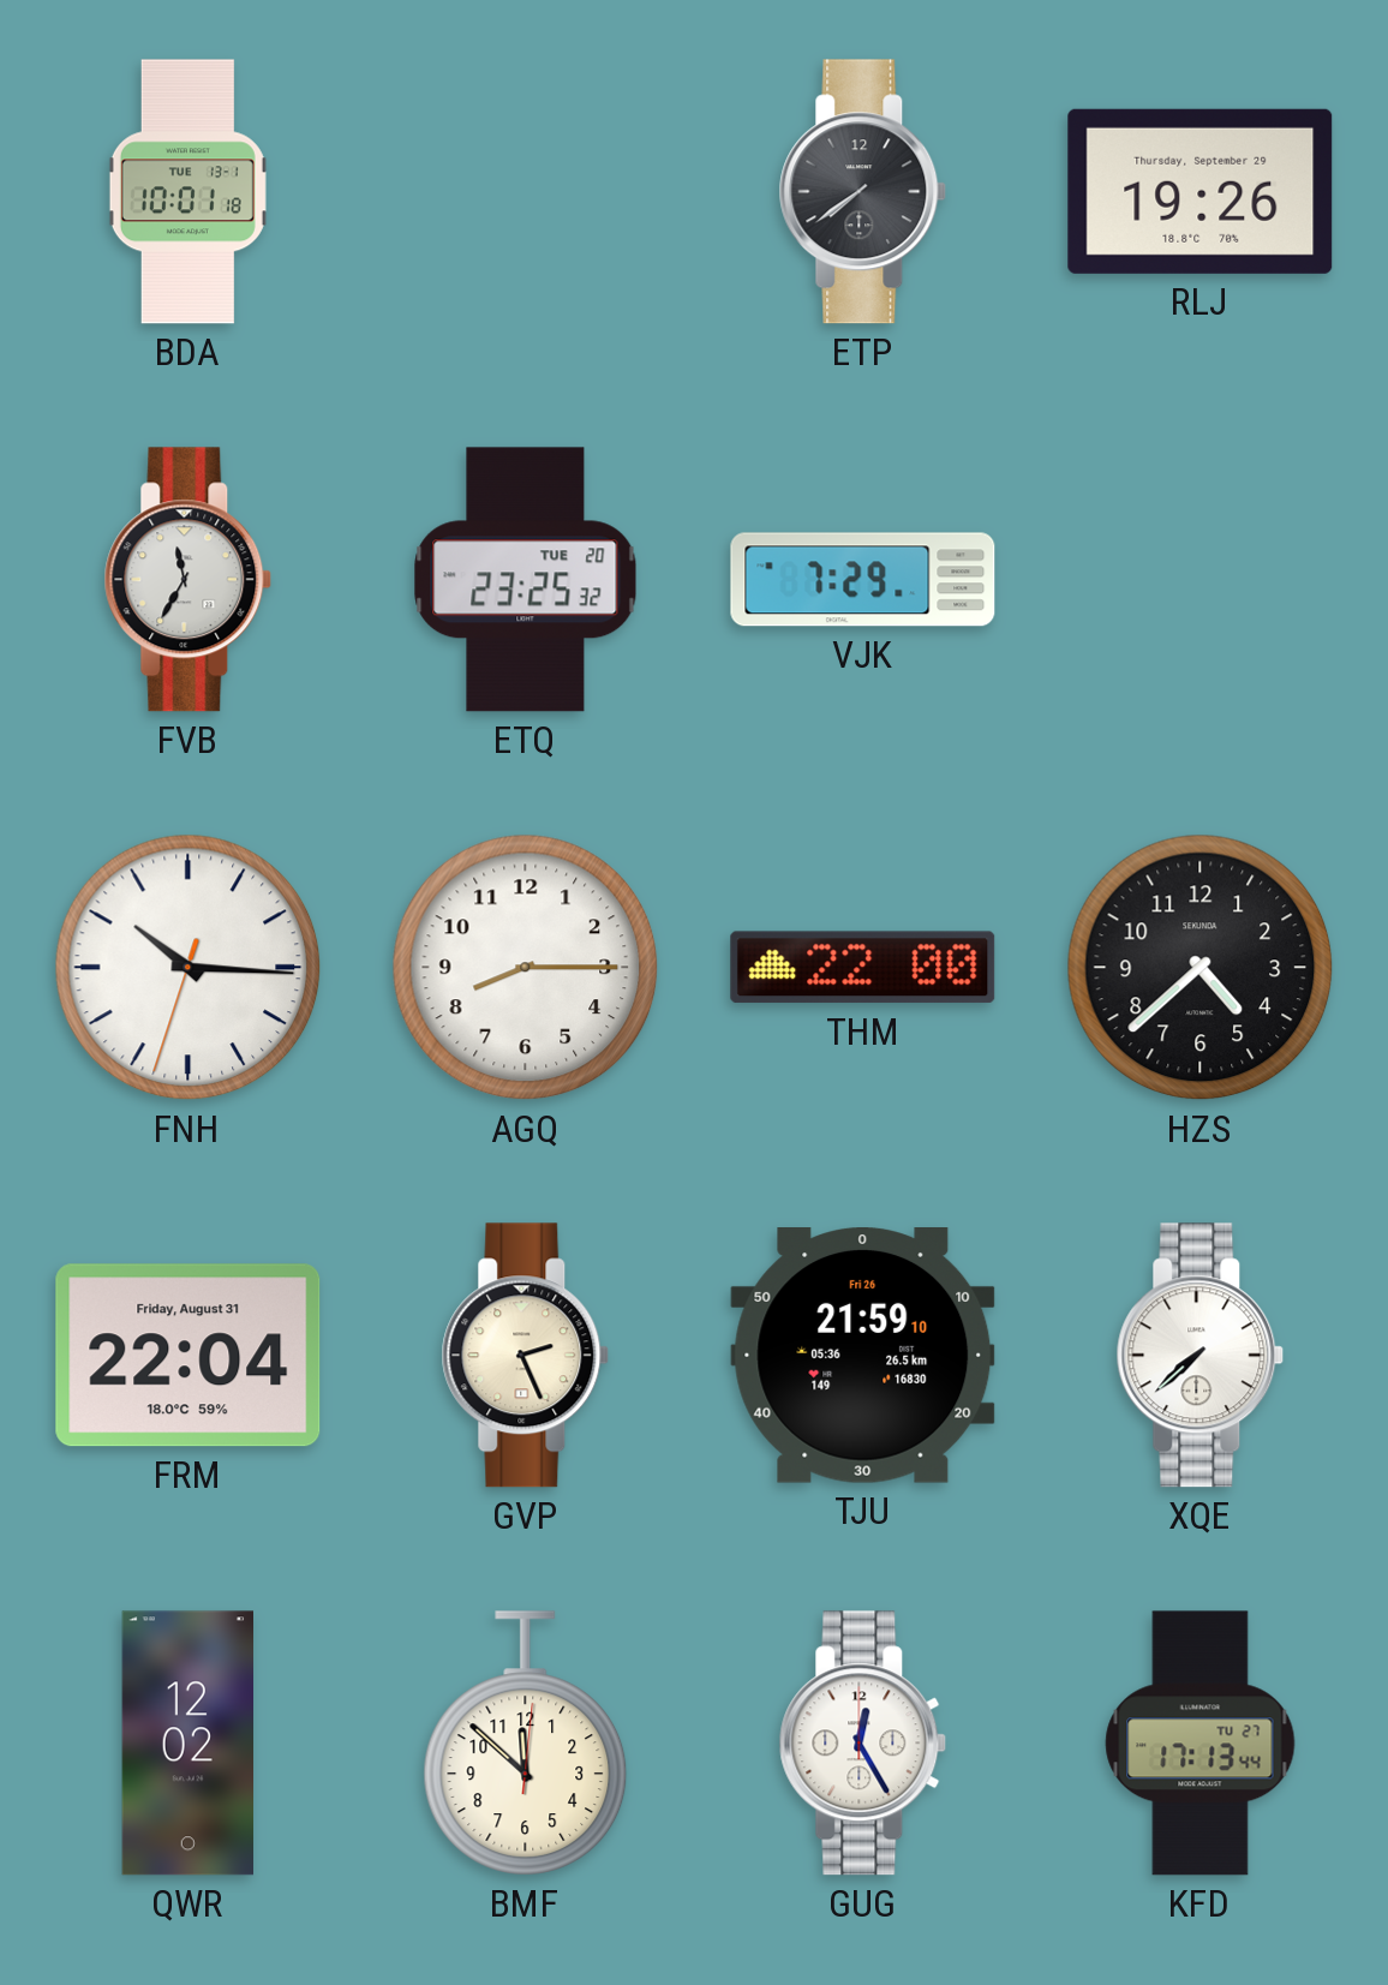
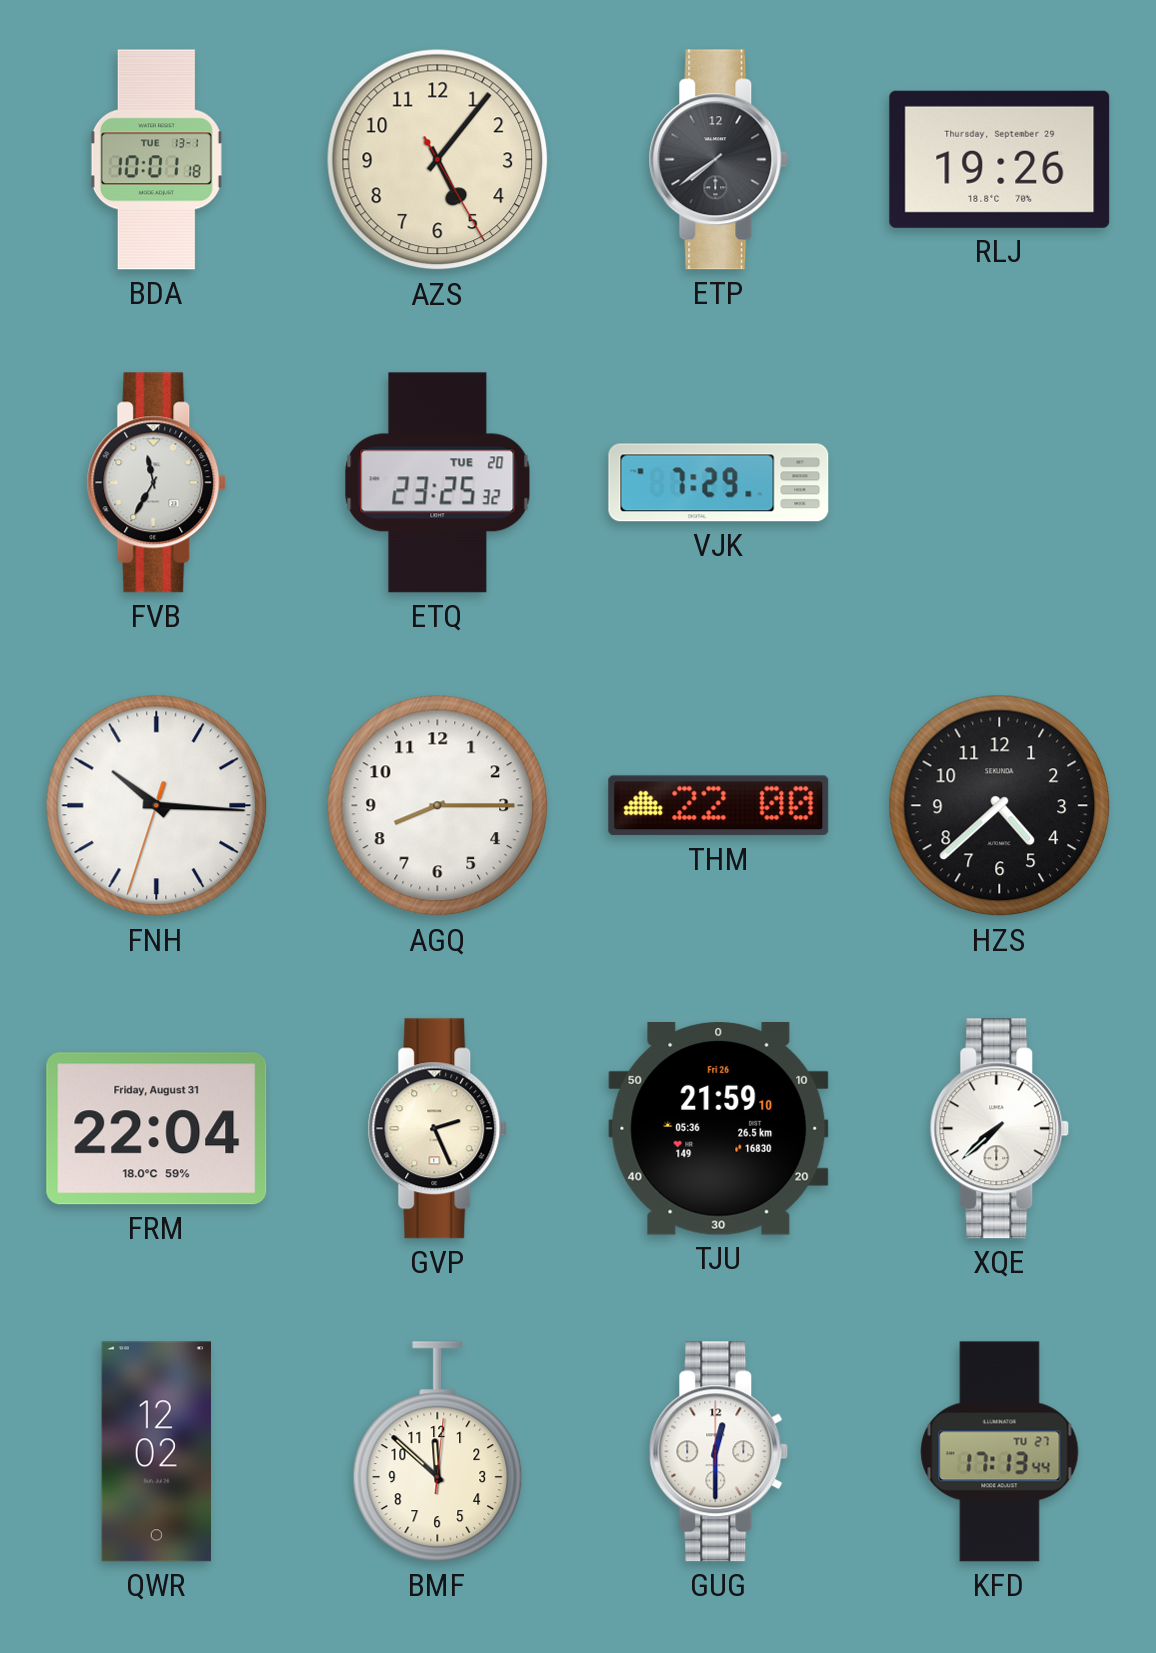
AZS: none -> 5:06 (438, 160)
GUG: 12:25 -> 12:30 (719, 1452)
